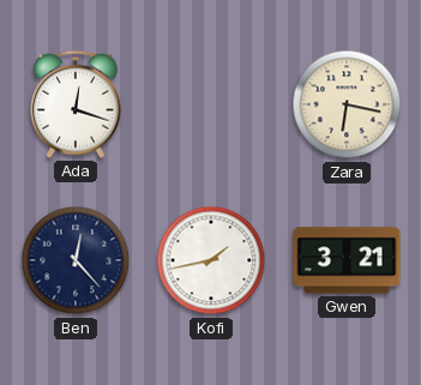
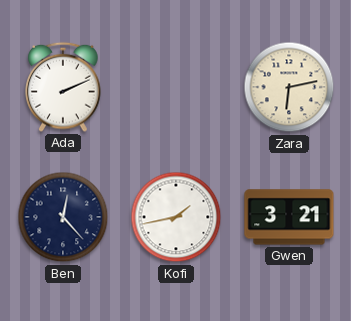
Ada: 12:18 -> 2:11 (63, 87)
Zara: 6:17 -> 6:13 (289, 87)
